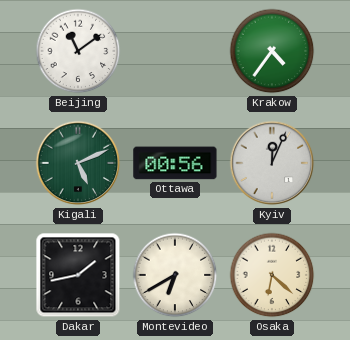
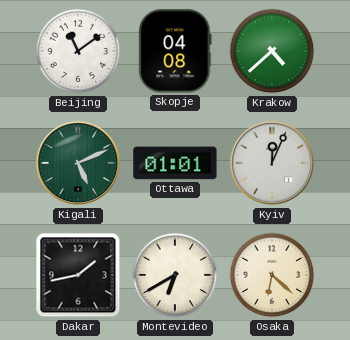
Skopje: none -> 04:08 (175, 51)
Krakow: 4:36 -> 4:38 (272, 51)
Ottawa: 00:56 -> 01:01 (175, 163)
